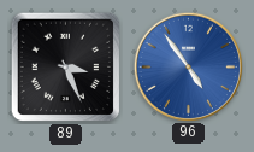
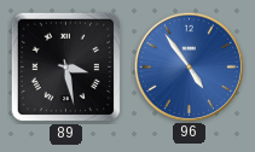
89: 3:26 -> 3:28 (66, 68)
